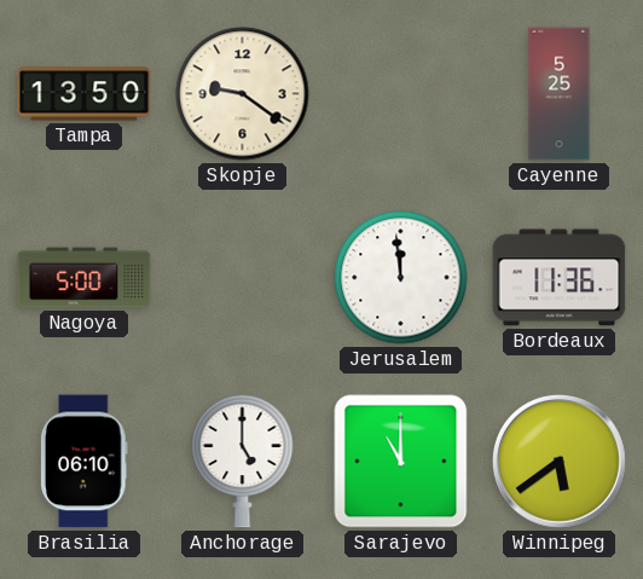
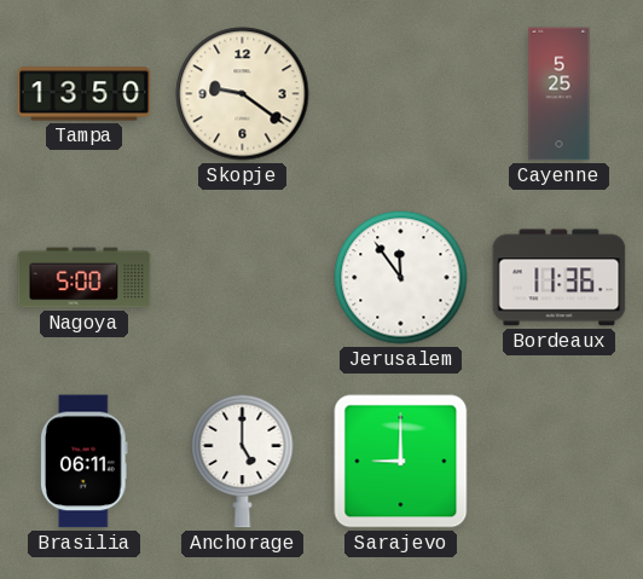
Jerusalem: 11:59 -> 11:54 (401, 278)
Brasilia: 06:10 -> 06:11 (85, 462)
Sarajevo: 11:00 -> 9:00 (401, 462)
Winnipeg: 5:39 -> none (558, 461)
